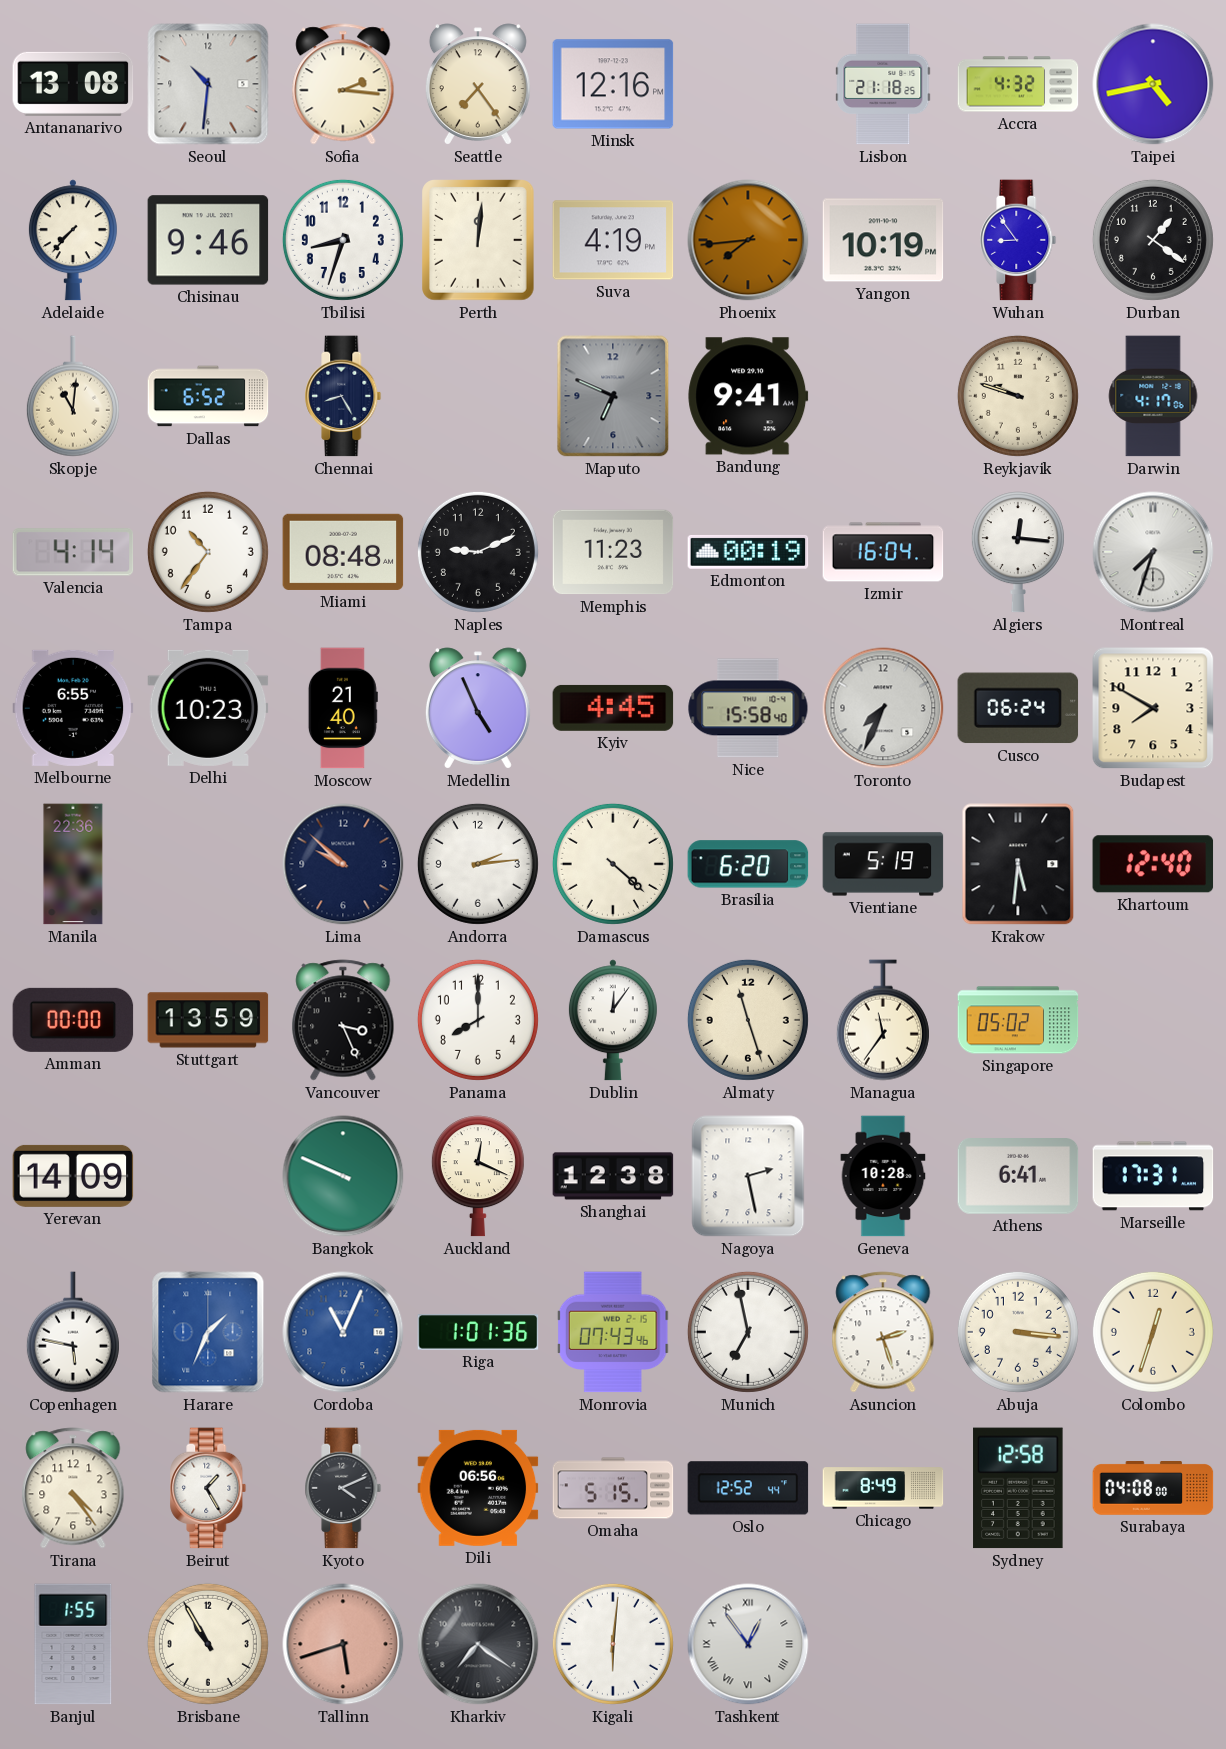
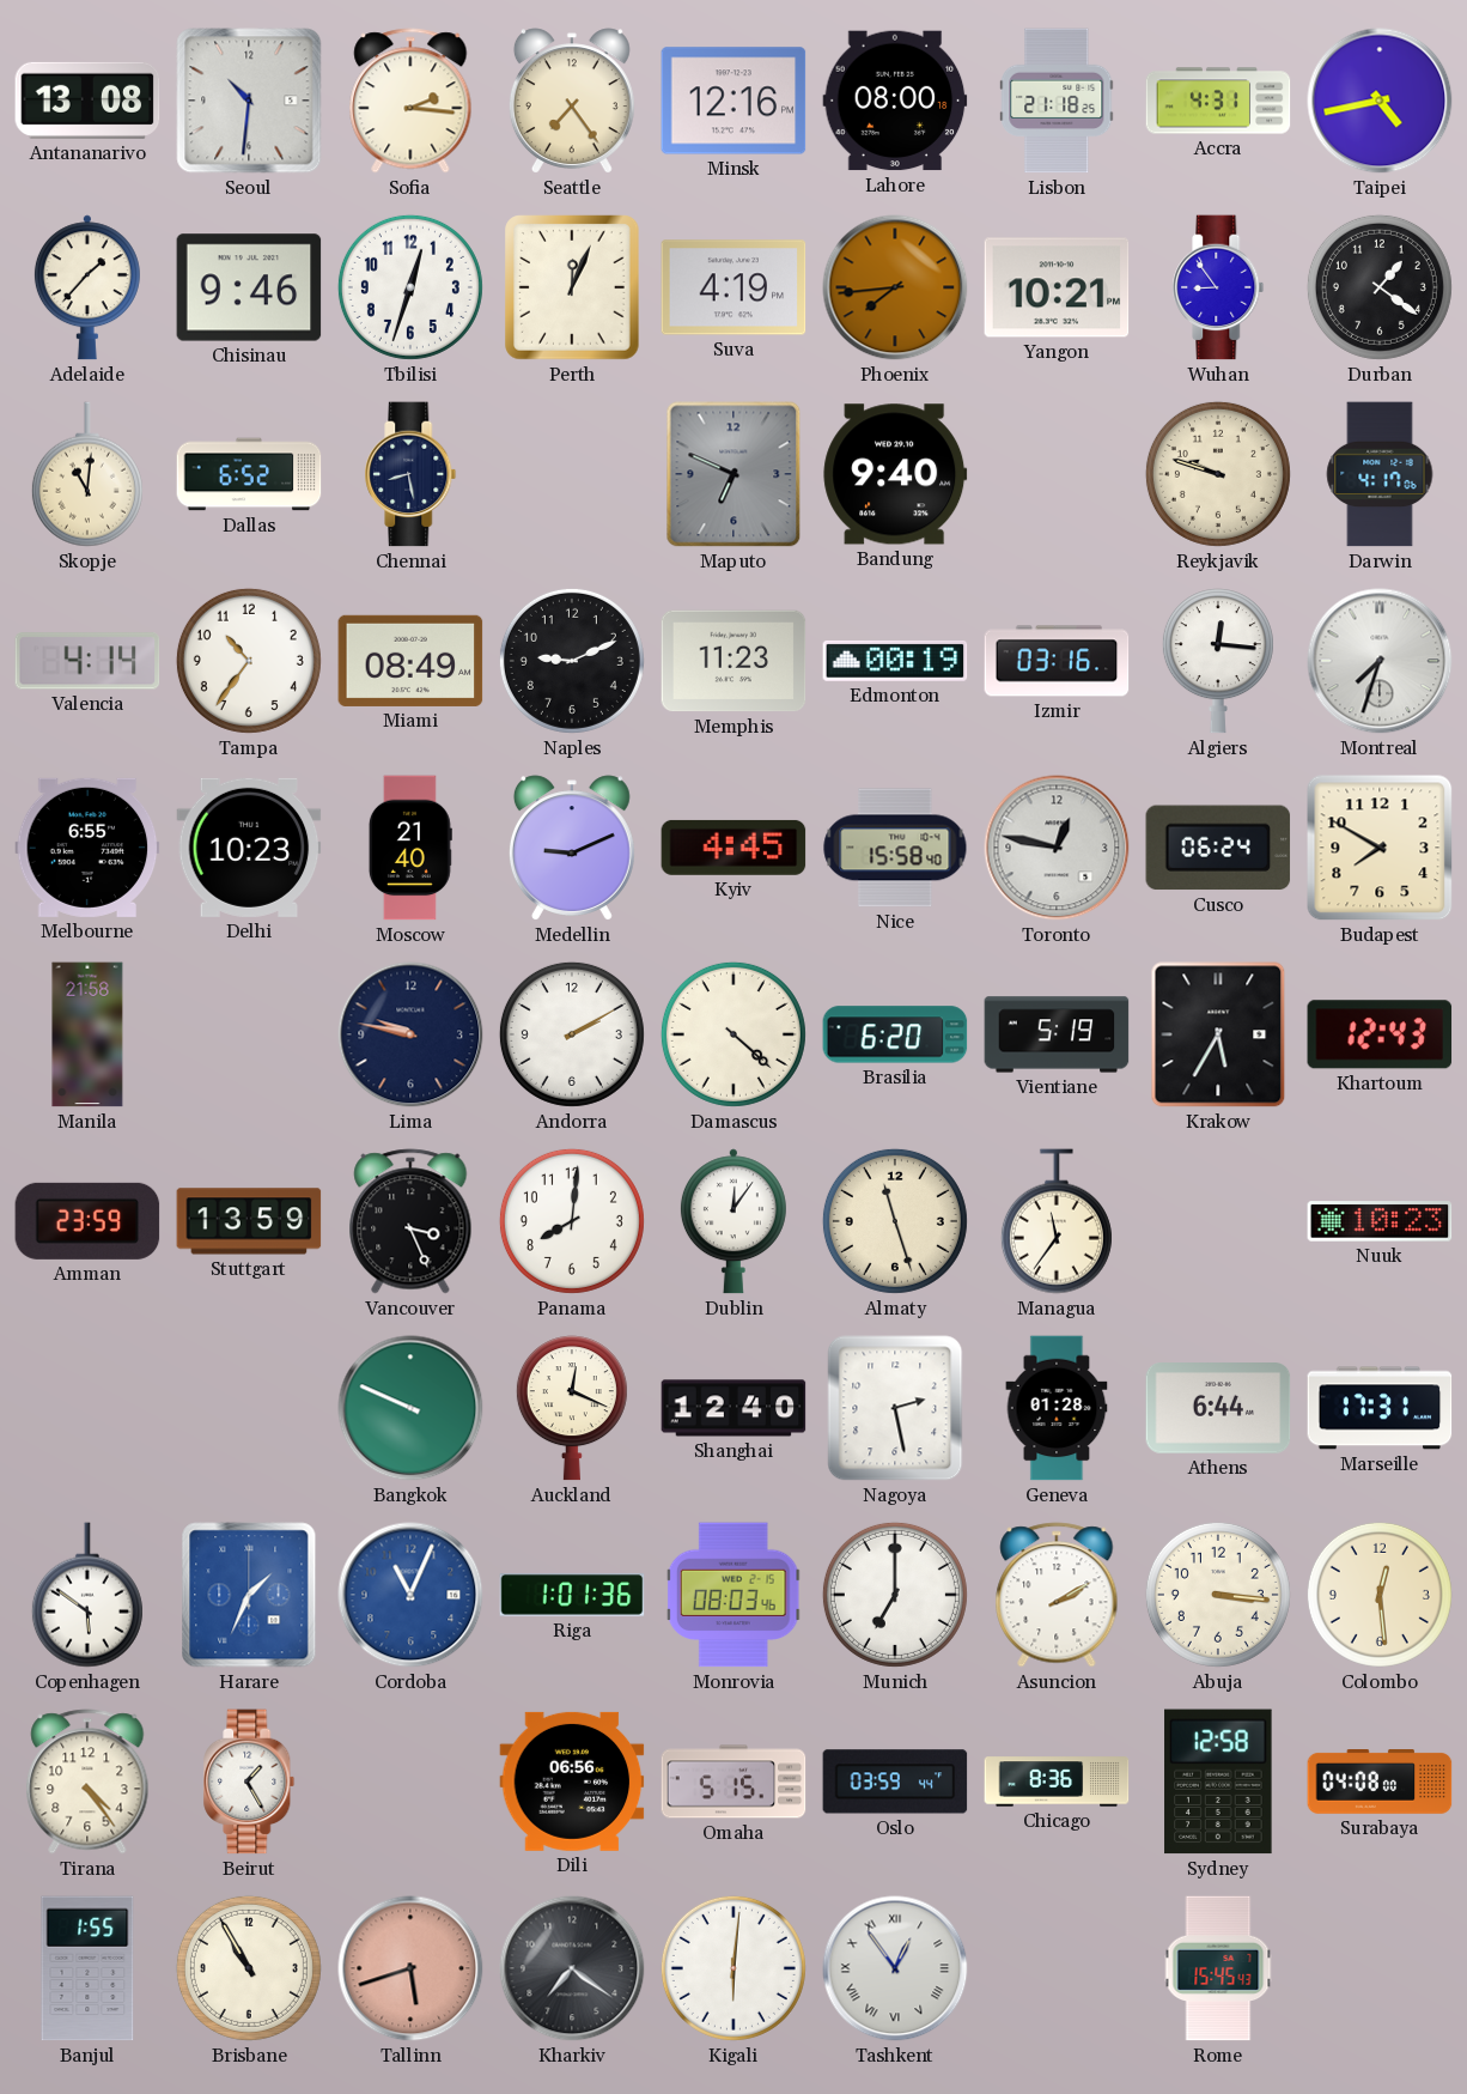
Lahore: none -> 08:00 (895, 101)
Accra: 4:32 -> 4:31 (1218, 101)
Adelaide: 7:37 -> 1:37 (87, 287)
Tbilisi: 8:33 -> 12:33 (410, 287)
Perth: 12:01 -> 12:04 (572, 287)
Yangon: 10:19 -> 10:21 (1057, 287)
Chennai: 8:25 -> 8:28 (410, 474)
Bandung: 9:41 -> 9:40 (895, 474)
Miami: 08:48 -> 08:49 (410, 661)
Izmir: 16:04 -> 03:16 (1057, 661)
Medellin: 4:56 -> 9:11 (572, 848)
Toronto: 7:34 -> 12:47 (1057, 848)
Manila: 22:36 -> 21:58 (87, 1034)
Lima: 9:52 -> 9:47 (410, 1034)
Andorra: 2:14 -> 2:10 (572, 1034)
Krakow: 5:31 -> 5:35 (1218, 1034)
Khartoum: 12:40 -> 12:43 (1380, 1034)
Amman: 00:00 -> 23:59 (87, 1221)
Panama: 8:00 -> 8:01 (572, 1221)
Singapore: 05:02 -> none (1018, 1020)
Nuuk: none -> 10:23 (1380, 1221)
Yerevan: 14:09 -> none (73, 1176)
Shanghai: 12:38 -> 12:40 (733, 1408)
Geneva: 10:28 -> 01:28 (1057, 1408)
Athens: 6:41 -> 6:44 (1218, 1409)
Copenhagen: 5:47 -> 5:51 (87, 1595)
Monrovia: 07:43 -> 08:03 (733, 1595)
Munich: 6:58 -> 7:00 (895, 1595)
Asuncion: 2:27 -> 2:10 (1057, 1595)
Colombo: 12:33 -> 12:29 (1380, 1595)
Kyoto: 4:11 -> none (343, 1488)
Oslo: 12:52 -> 03:59 (895, 1782)
Chicago: 8:49 -> 8:36 (1057, 1782)
Rome: none -> 15:45 (1218, 1968)
